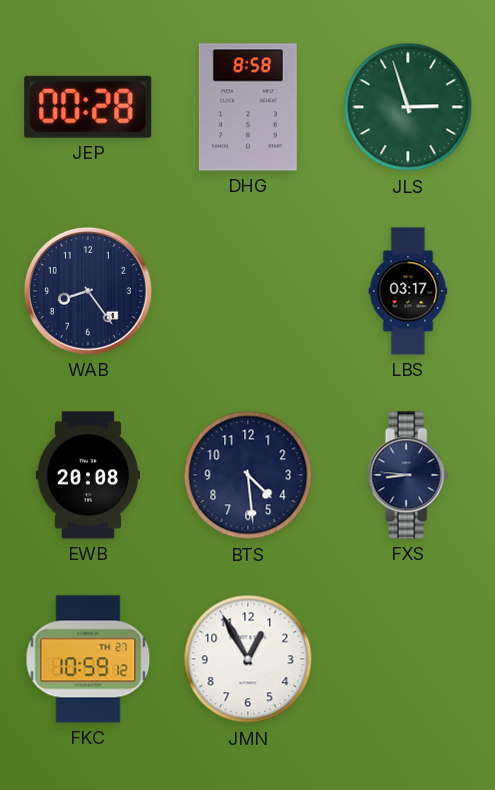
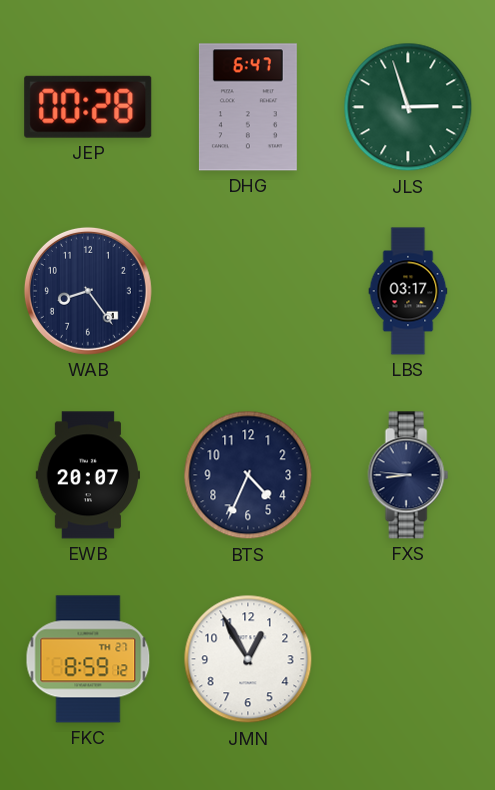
DHG: 8:58 -> 6:47 (248, 107)
EWB: 20:08 -> 20:07 (87, 475)
BTS: 4:29 -> 4:34 (248, 475)
FKC: 10:59 -> 8:59 (88, 659)
